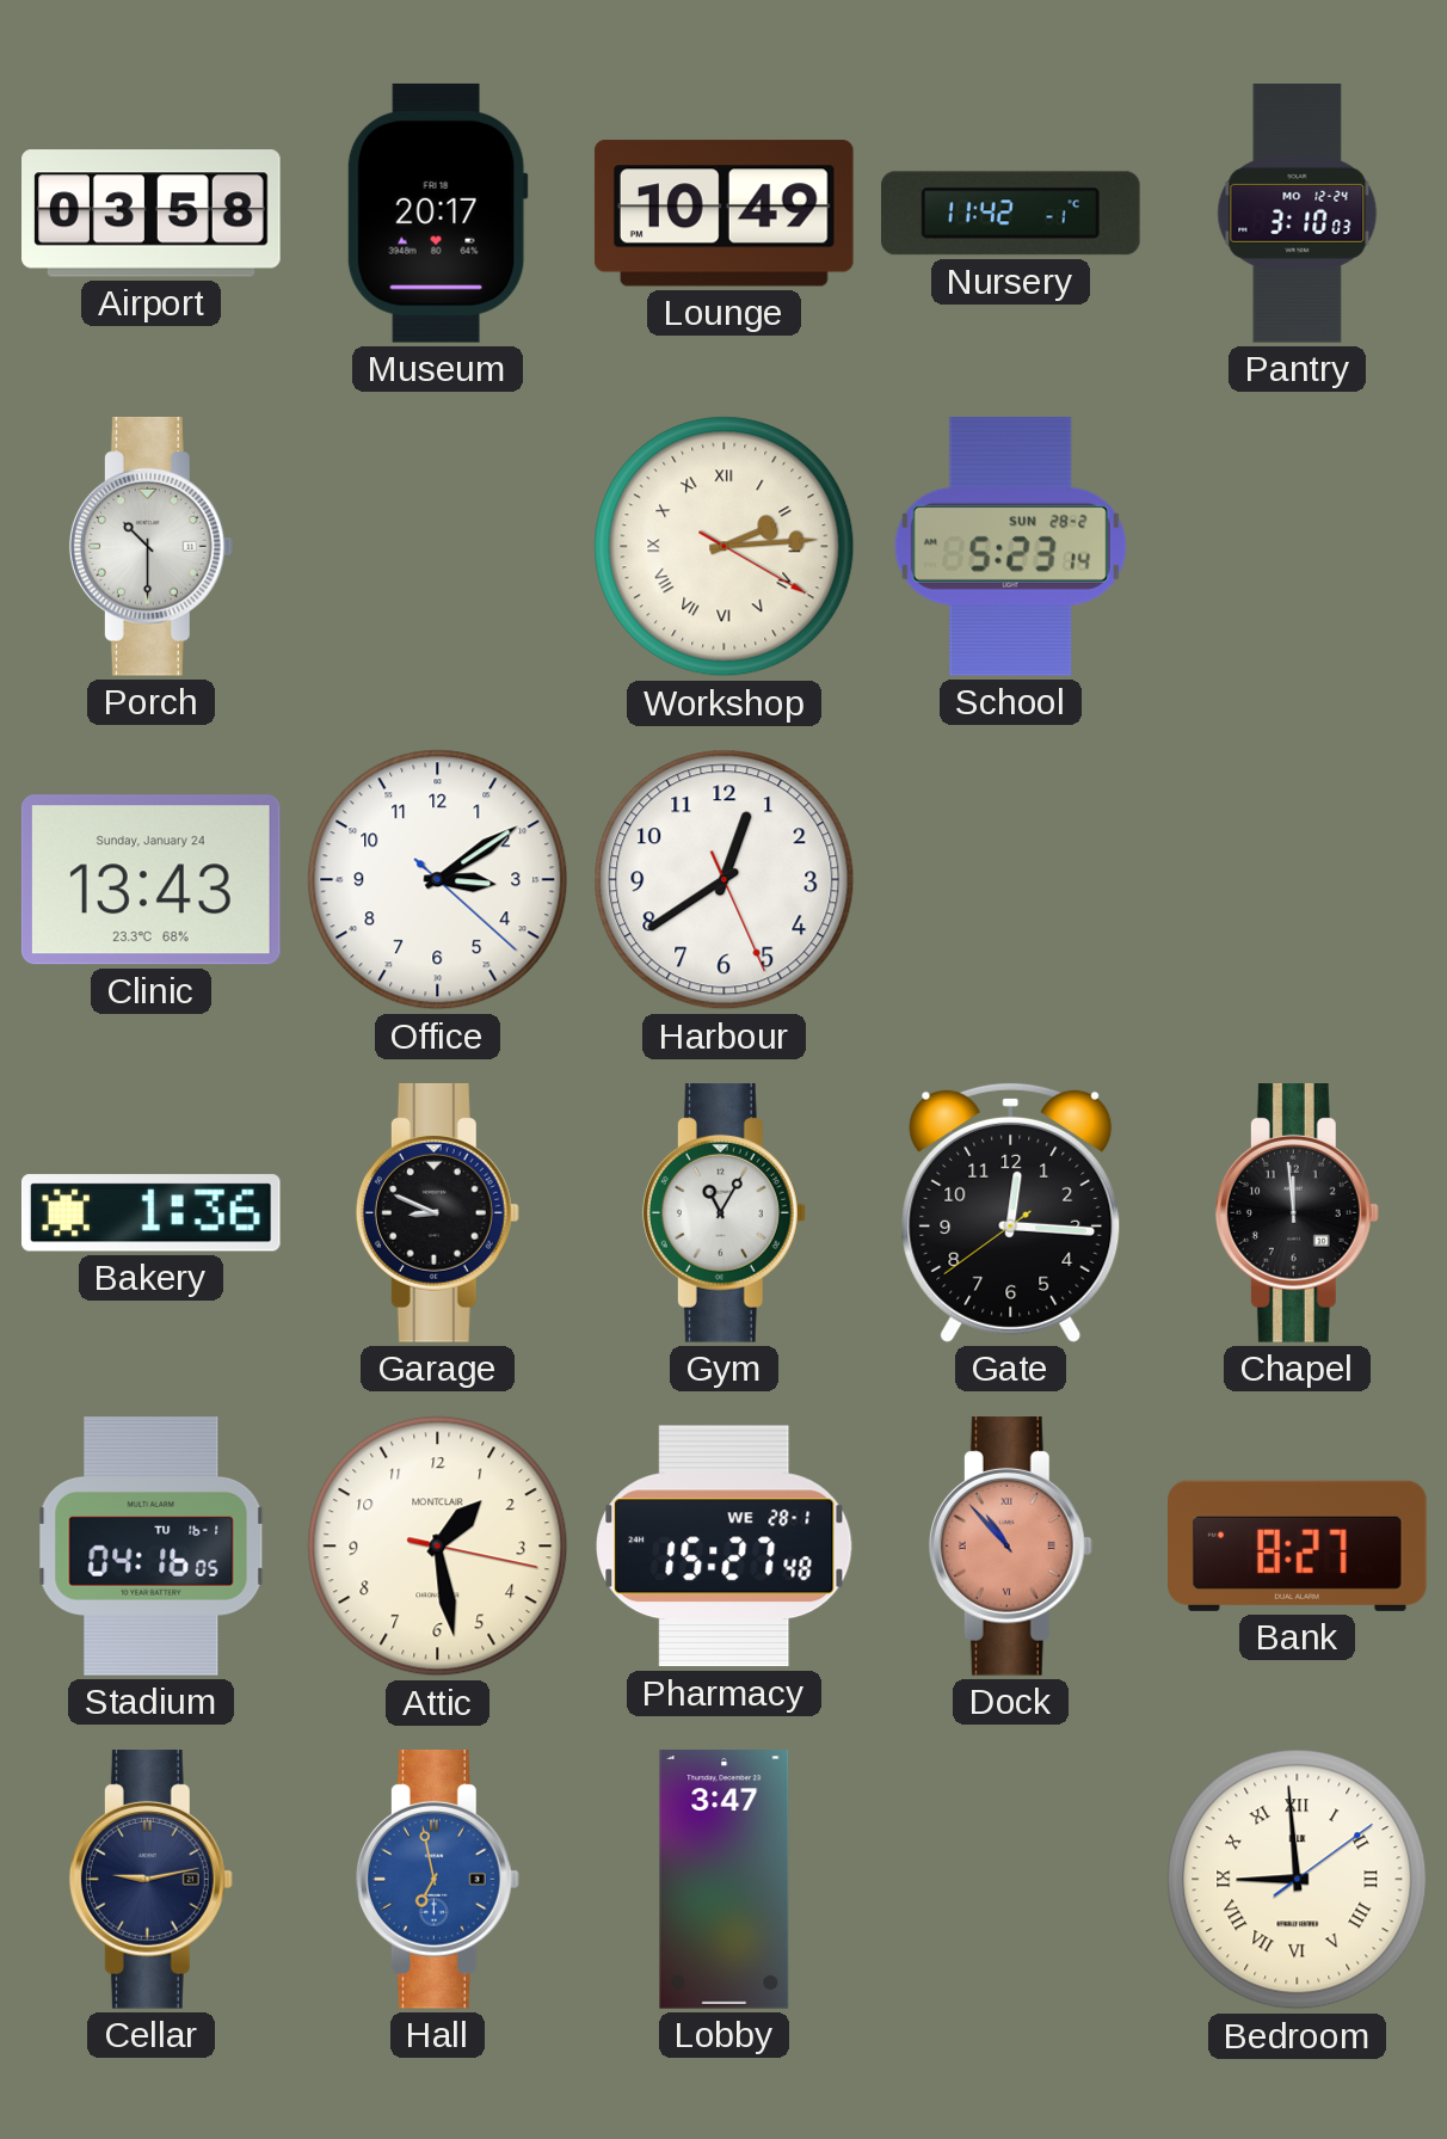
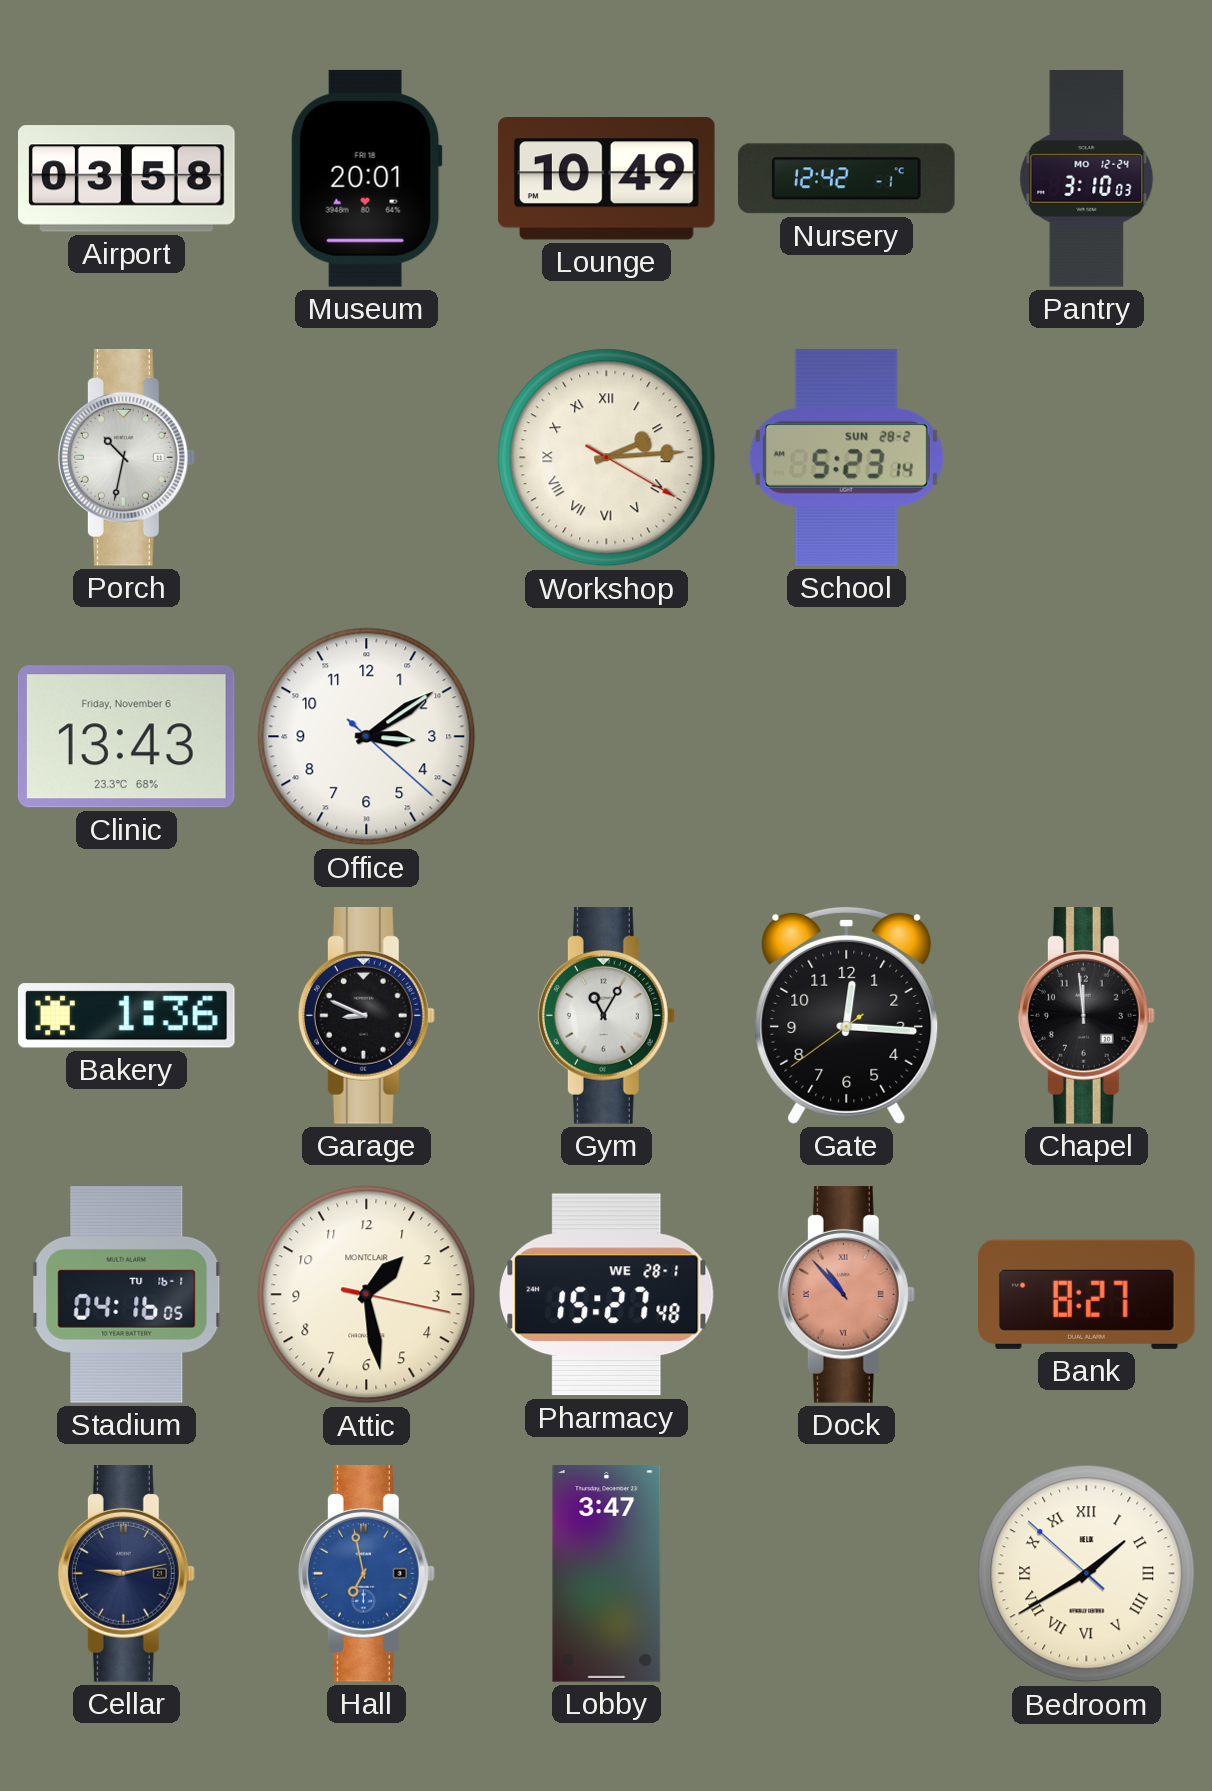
Museum: 20:17 -> 20:01 (366, 178)
Nursery: 11:42 -> 12:42 (846, 179)
Porch: 10:30 -> 10:32 (126, 458)
Clinic date: Sunday, January 24 -> Friday, November 6 (126, 737)
Harbour: 12:39 -> none (725, 880)
Bedroom: 8:59 -> 1:39 (1087, 1574)
